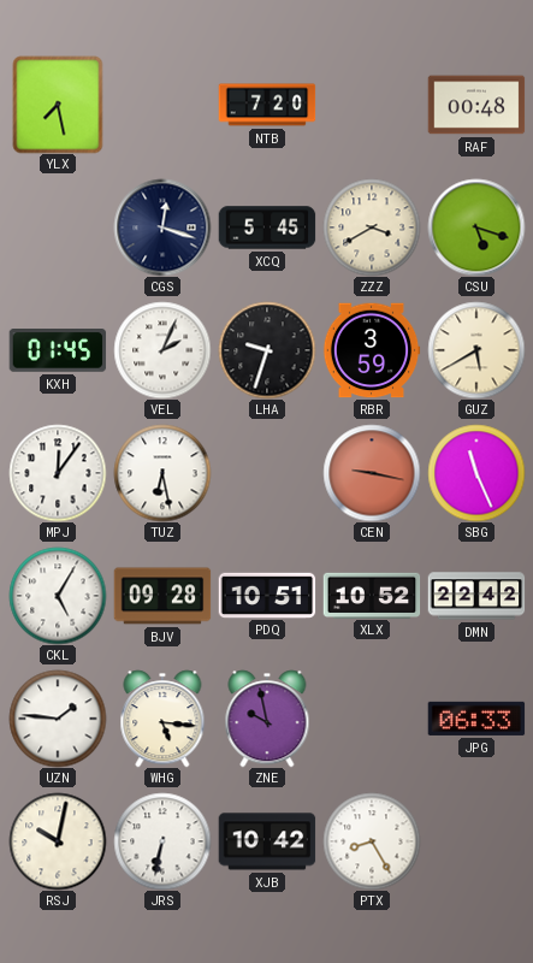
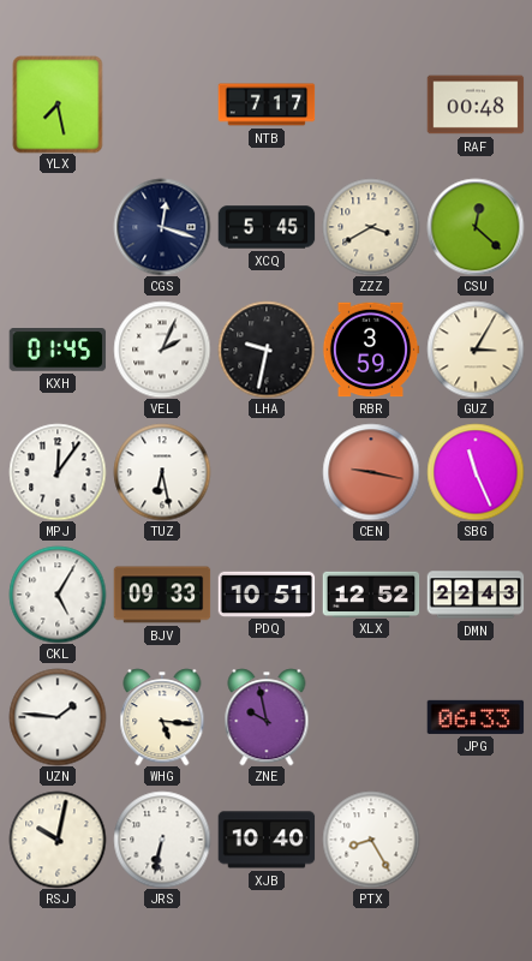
NTB: 7:20 -> 7:17 (267, 105)
CSU: 5:18 -> 12:22 (476, 227)
LHA: 9:33 -> 9:32 (267, 350)
GUZ: 5:40 -> 3:05 (476, 350)
BJV: 09:28 -> 09:33 (162, 595)
XLX: 10:52 -> 12:52 (371, 593)
DMN: 22:42 -> 22:43 (476, 595)
XJB: 10:42 -> 10:40 (267, 840)
